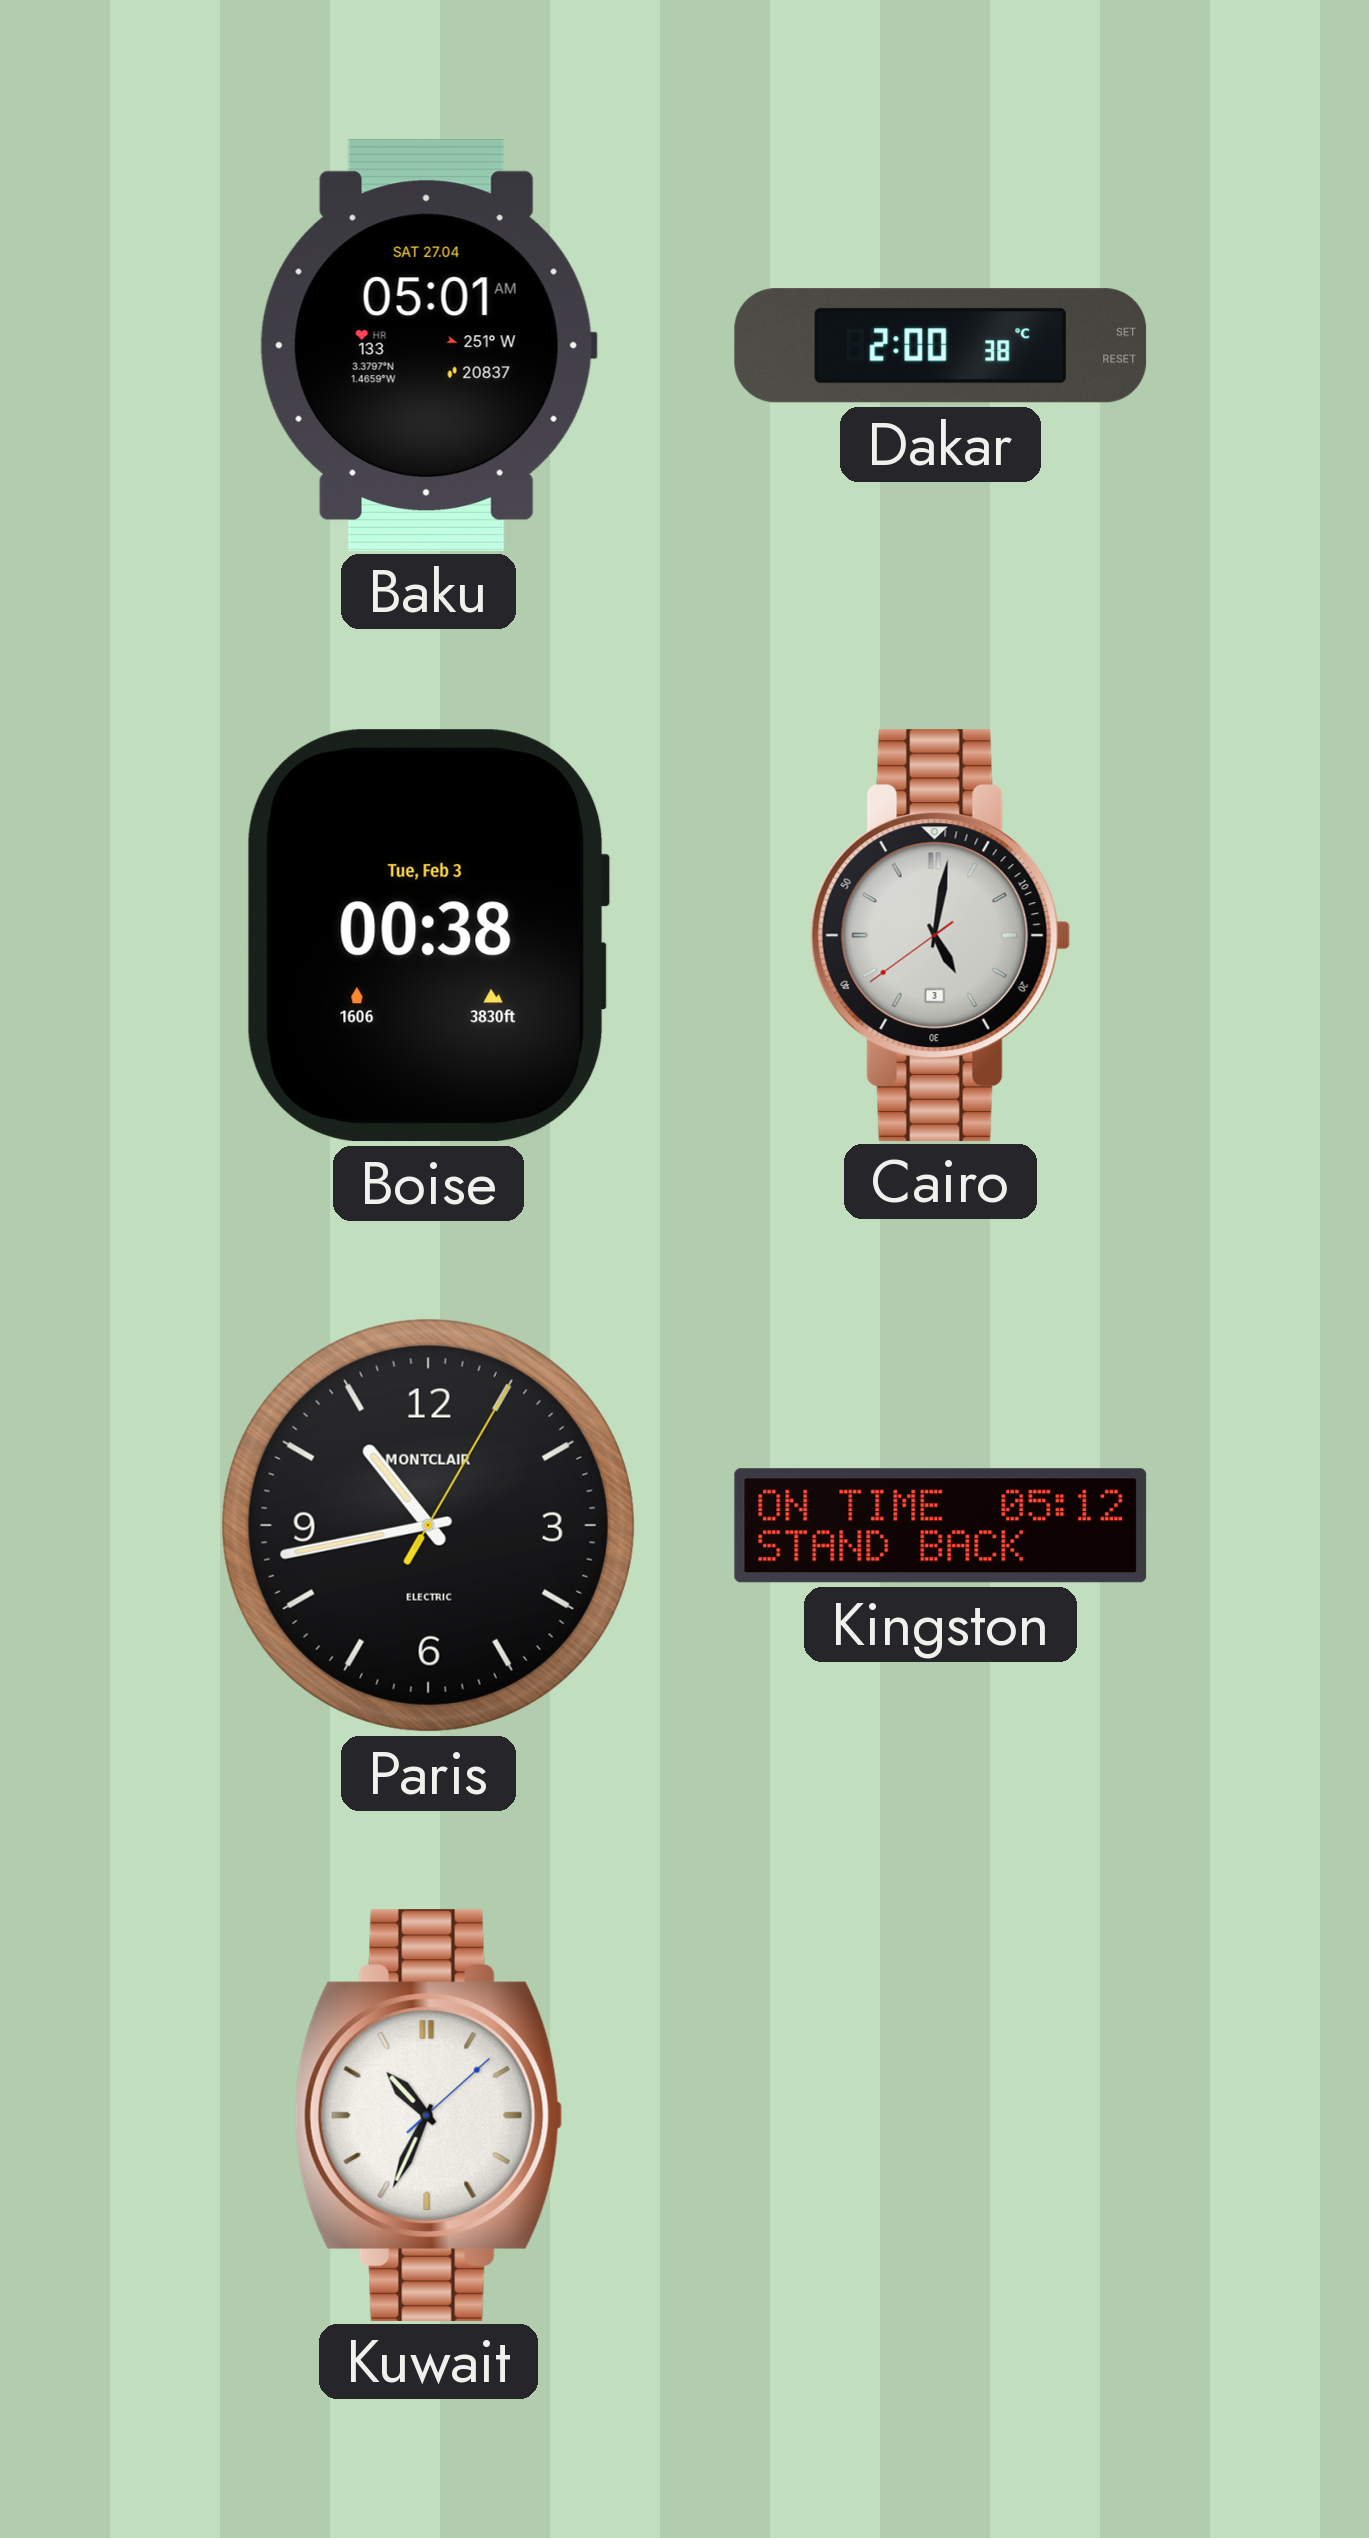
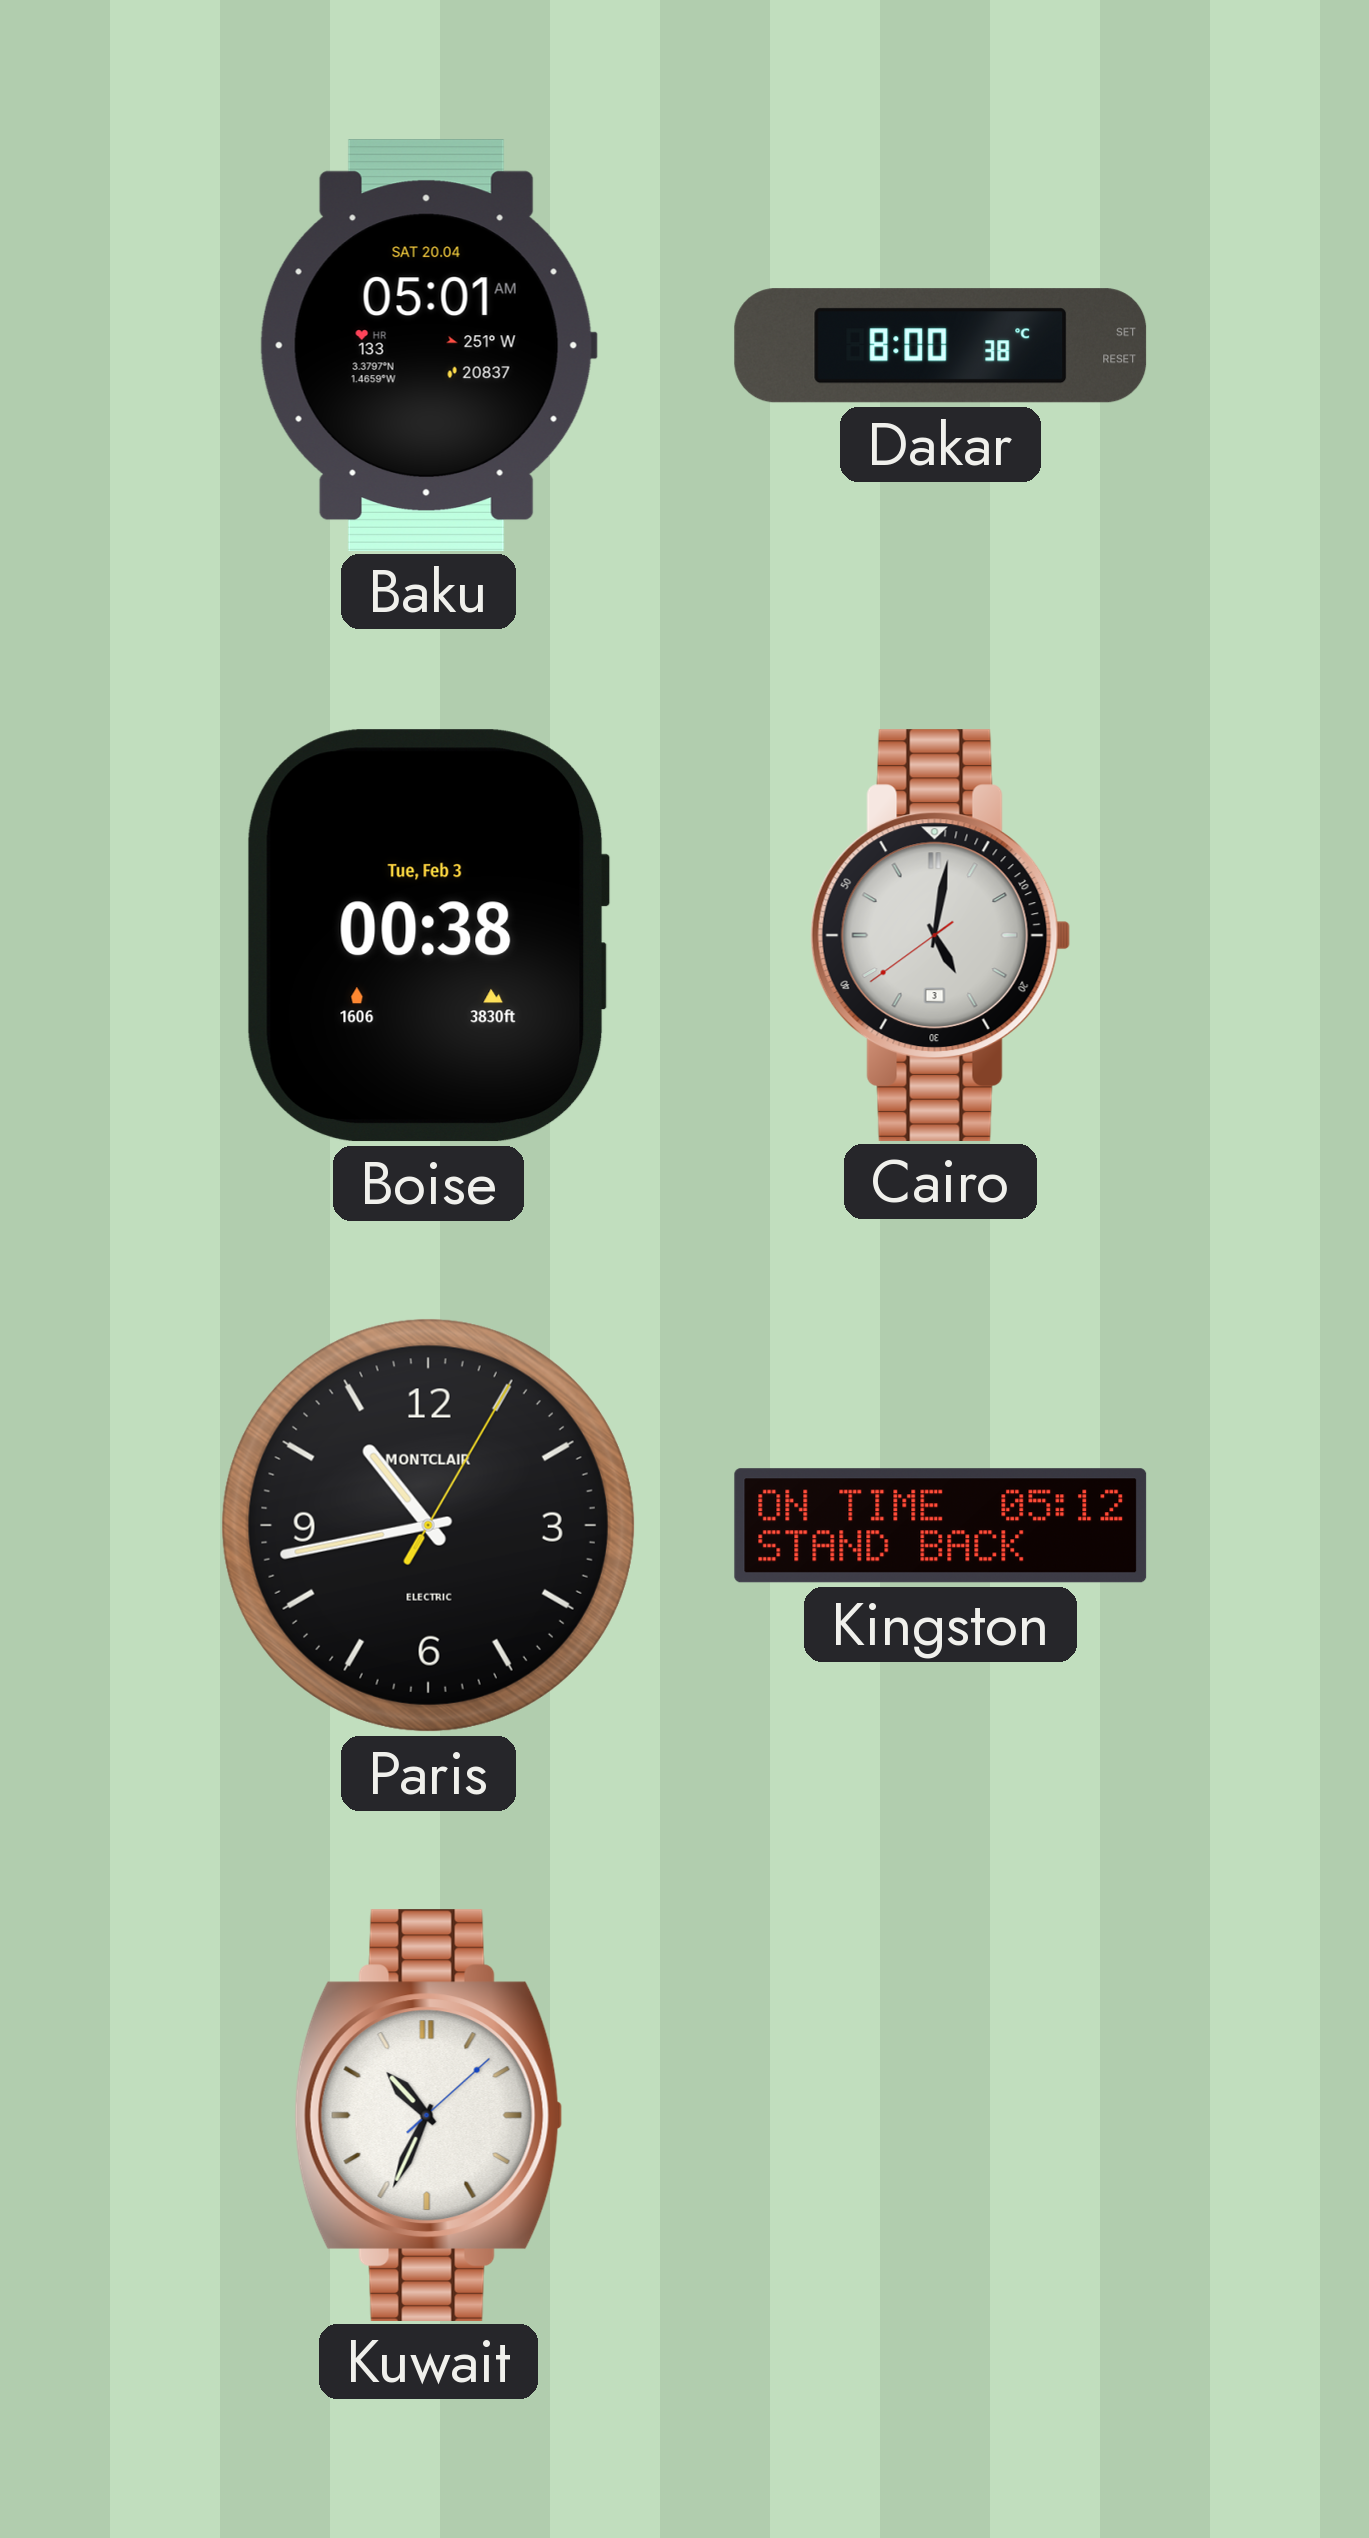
Baku date: SAT 27.04 -> SAT 20.04 (428, 345)
Dakar: 2:00 -> 8:00 (941, 346)
